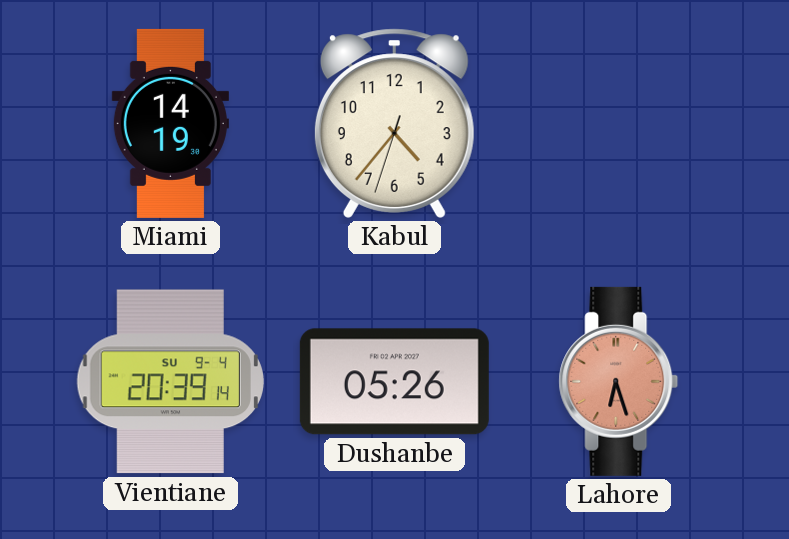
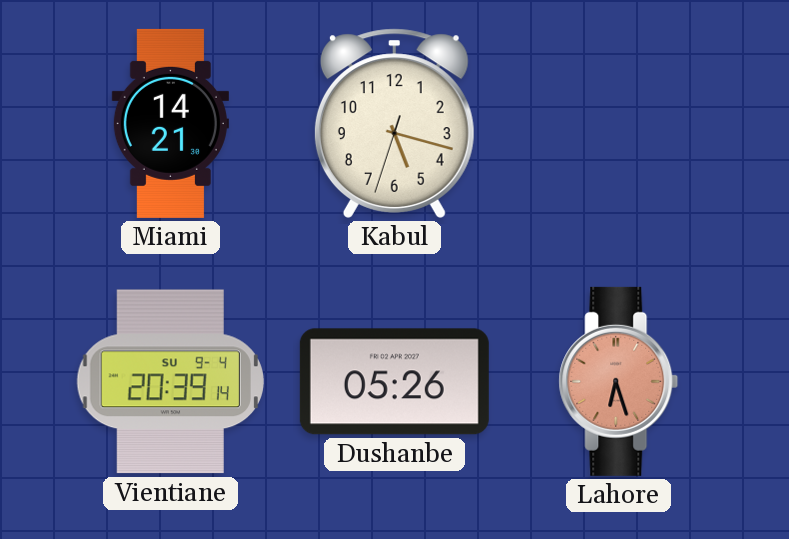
Miami: 14:19 -> 14:21 (170, 123)
Kabul: 4:36 -> 5:17 (394, 123)
